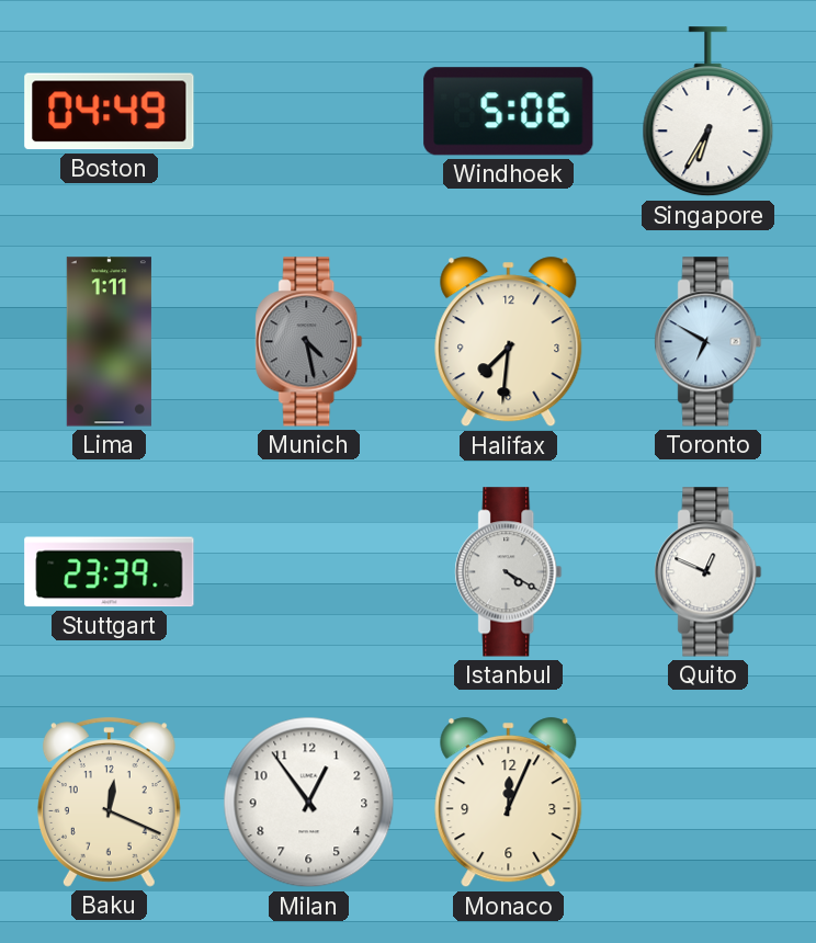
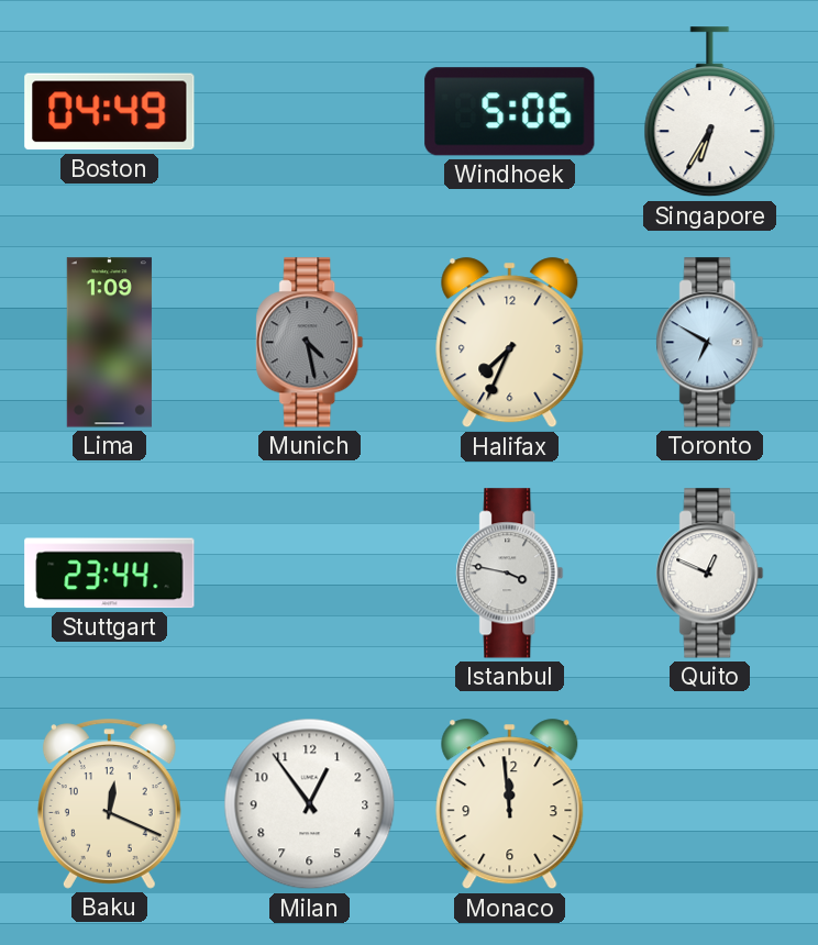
Lima: 1:11 -> 1:09 (109, 343)
Halifax: 7:31 -> 7:34 (510, 343)
Stuttgart: 23:39 -> 23:44 (110, 574)
Istanbul: 4:20 -> 3:47 (510, 574)
Monaco: 12:04 -> 11:59 (510, 804)
